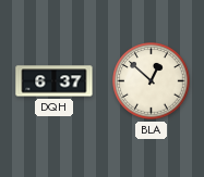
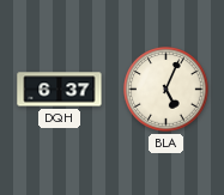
BLA: 12:52 -> 5:04 (167, 90)
